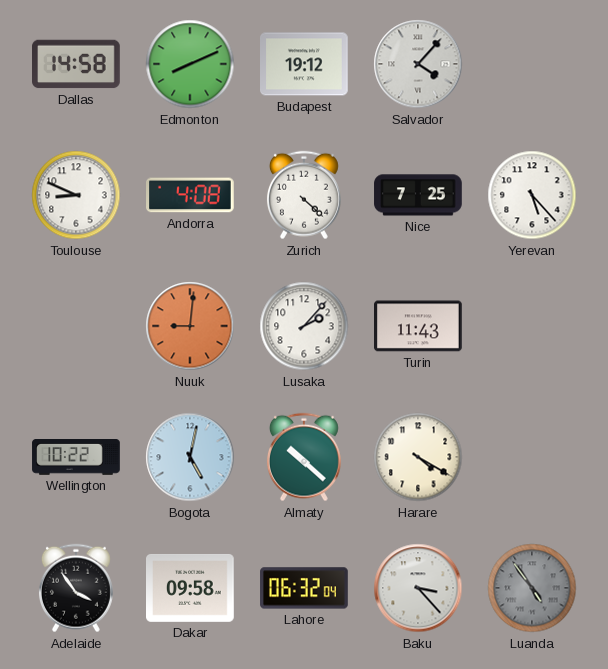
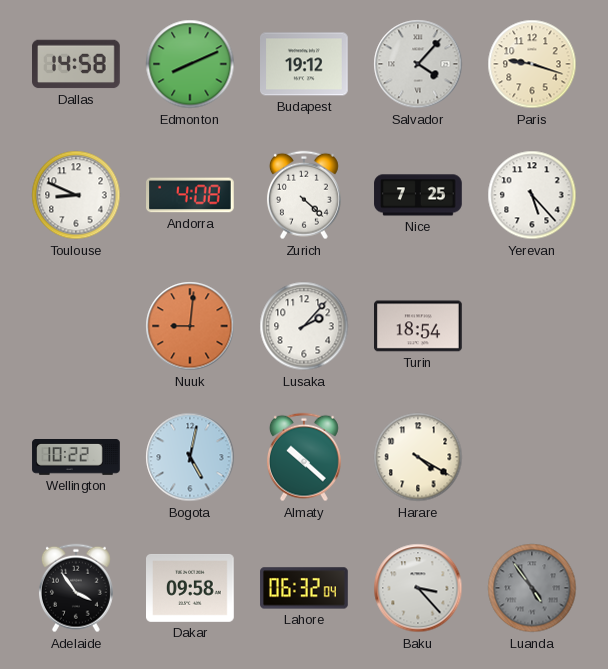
Paris: none -> 9:18 (532, 64)
Turin: 11:43 -> 18:54 (419, 326)
